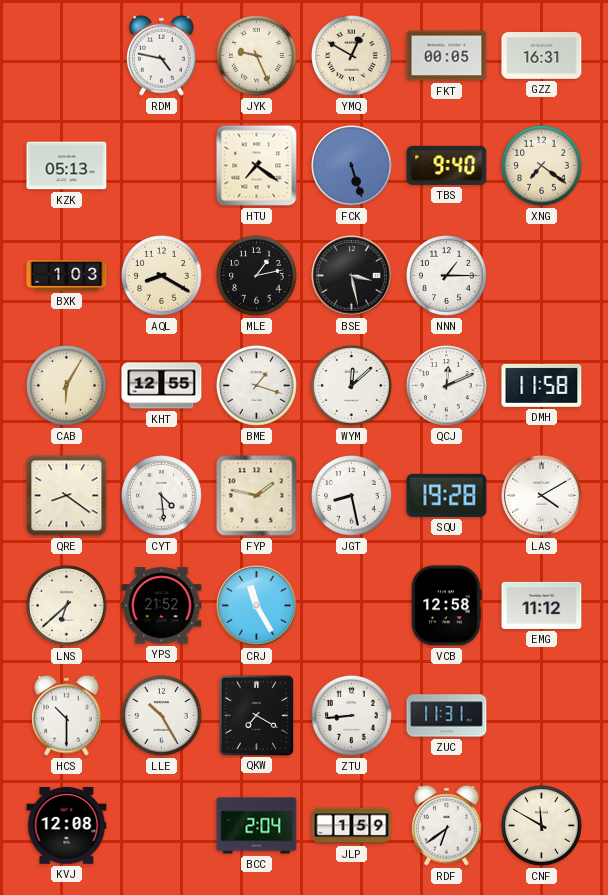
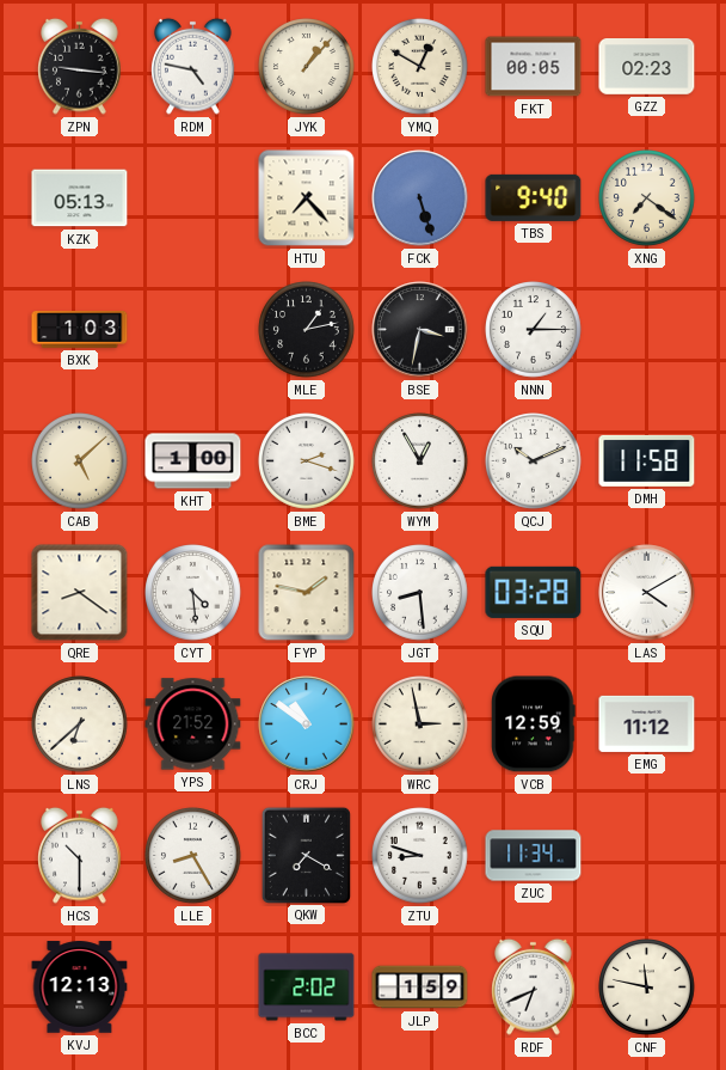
ZPN: none -> 9:16 (80, 66)
JYK: 9:26 -> 1:07 (307, 67)
GZZ: 16:31 -> 02:23 (647, 67)
HTU: 7:21 -> 7:23 (307, 198)
AQL: 8:20 -> none (162, 276)
BSE: 3:28 -> 3:32 (420, 330)
CAB: 6:05 -> 5:08 (80, 461)
KHT: 12:55 -> 1:00 (193, 461)
BME: 1:18 -> 2:18 (307, 461)
WYM: 12:08 -> 12:55 (420, 461)
QCJ: 12:11 -> 10:11 (534, 461)
JGT: 8:28 -> 8:29 (420, 593)
SQU: 19:28 -> 03:28 (534, 592)
CRJ: 11:25 -> 10:51 (307, 724)
WRC: none -> 2:58 (420, 724)
VCB: 12:58 -> 12:59 (534, 724)
LLE: 10:25 -> 8:25 (193, 856)
ZTU: 8:44 -> 8:48 (420, 856)
ZUC: 11:31 -> 11:34 (534, 856)
KVJ: 12:08 -> 12:13 (80, 988)
BCC: 2:04 -> 2:02 (307, 988)
RDF: 6:39 -> 6:41 (534, 986)
CNF: 11:50 -> 11:47 (647, 988)
